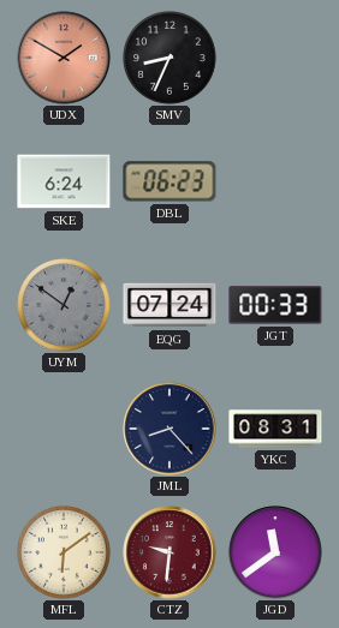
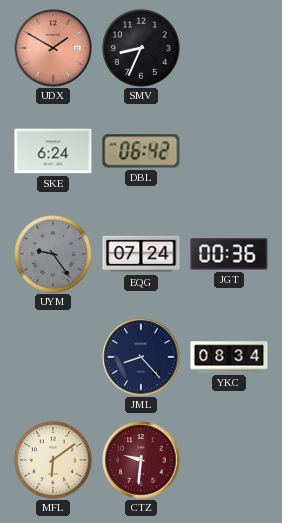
DBL: 06:23 -> 06:42 (141, 151)
UYM: 12:51 -> 9:24 (54, 255)
JGT: 00:33 -> 00:36 (229, 254)
YKC: 08:31 -> 08:34 (229, 357)
JGD: 11:39 -> none (275, 552)
